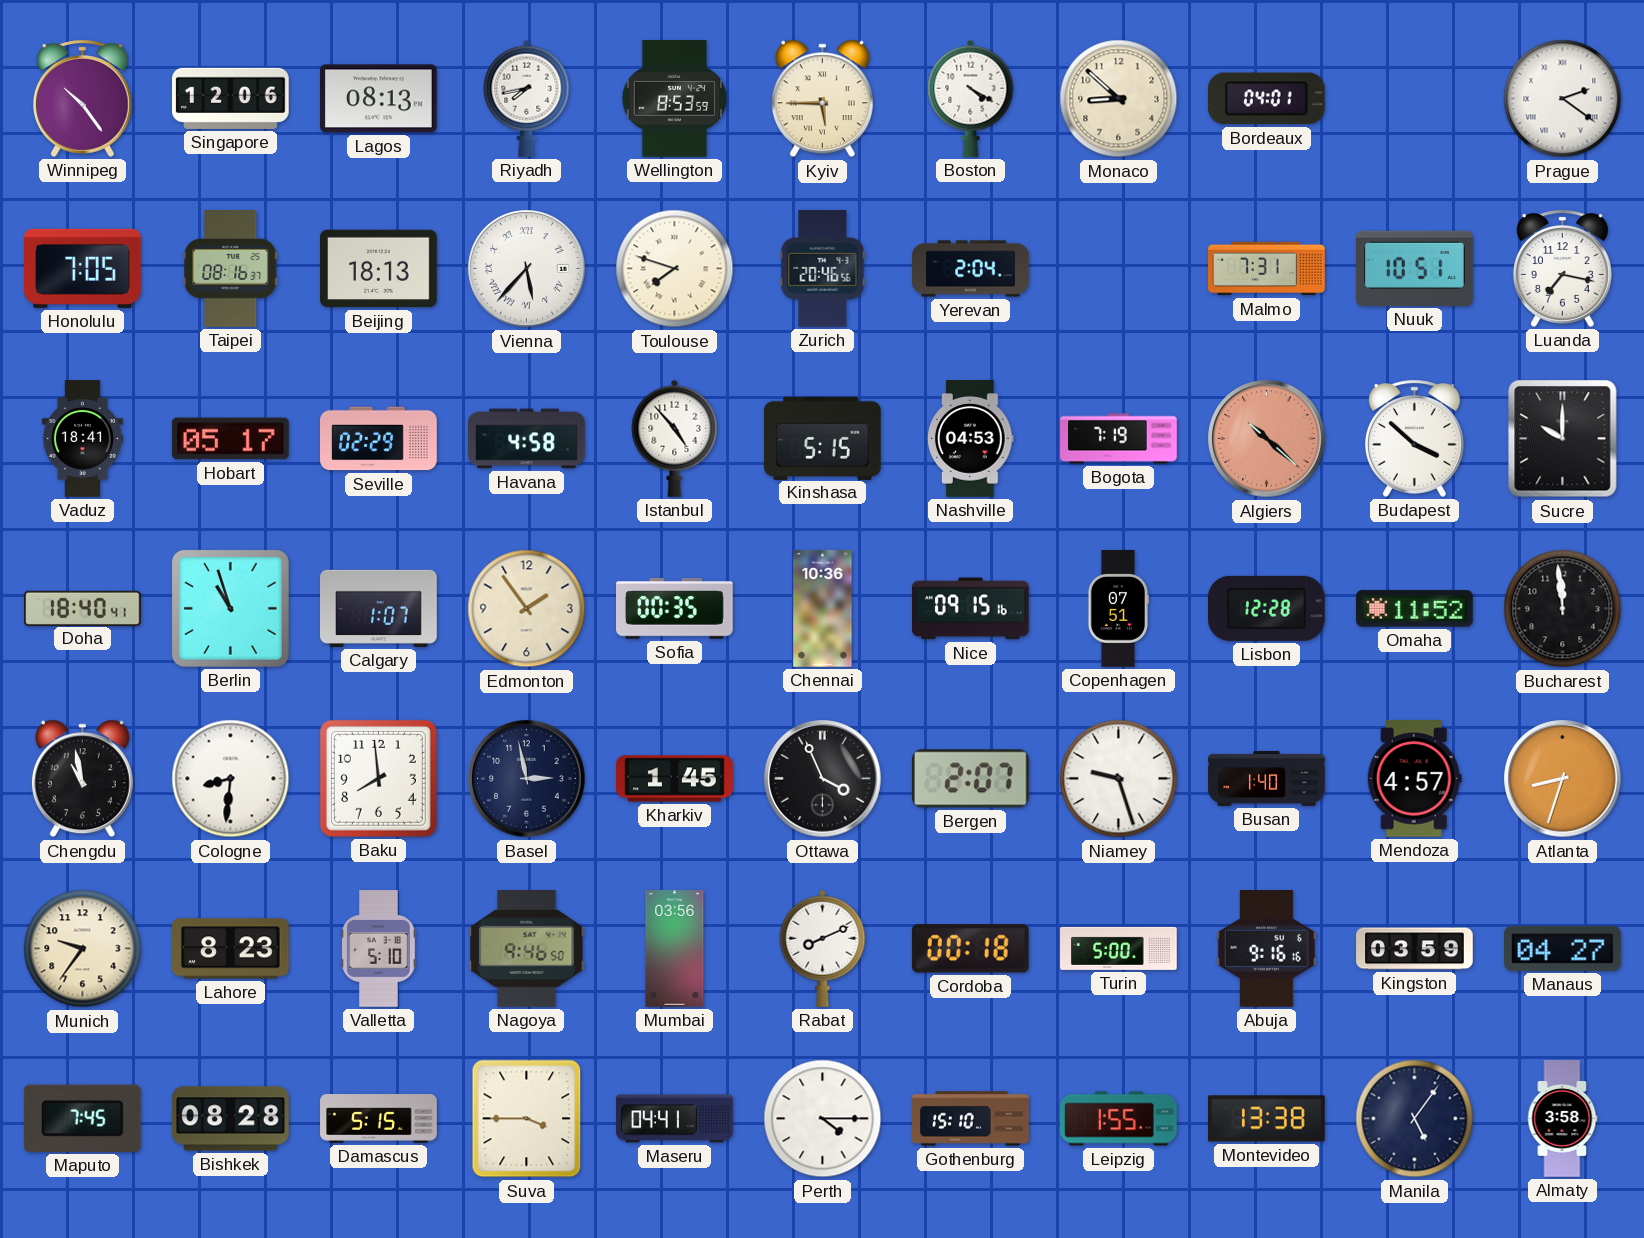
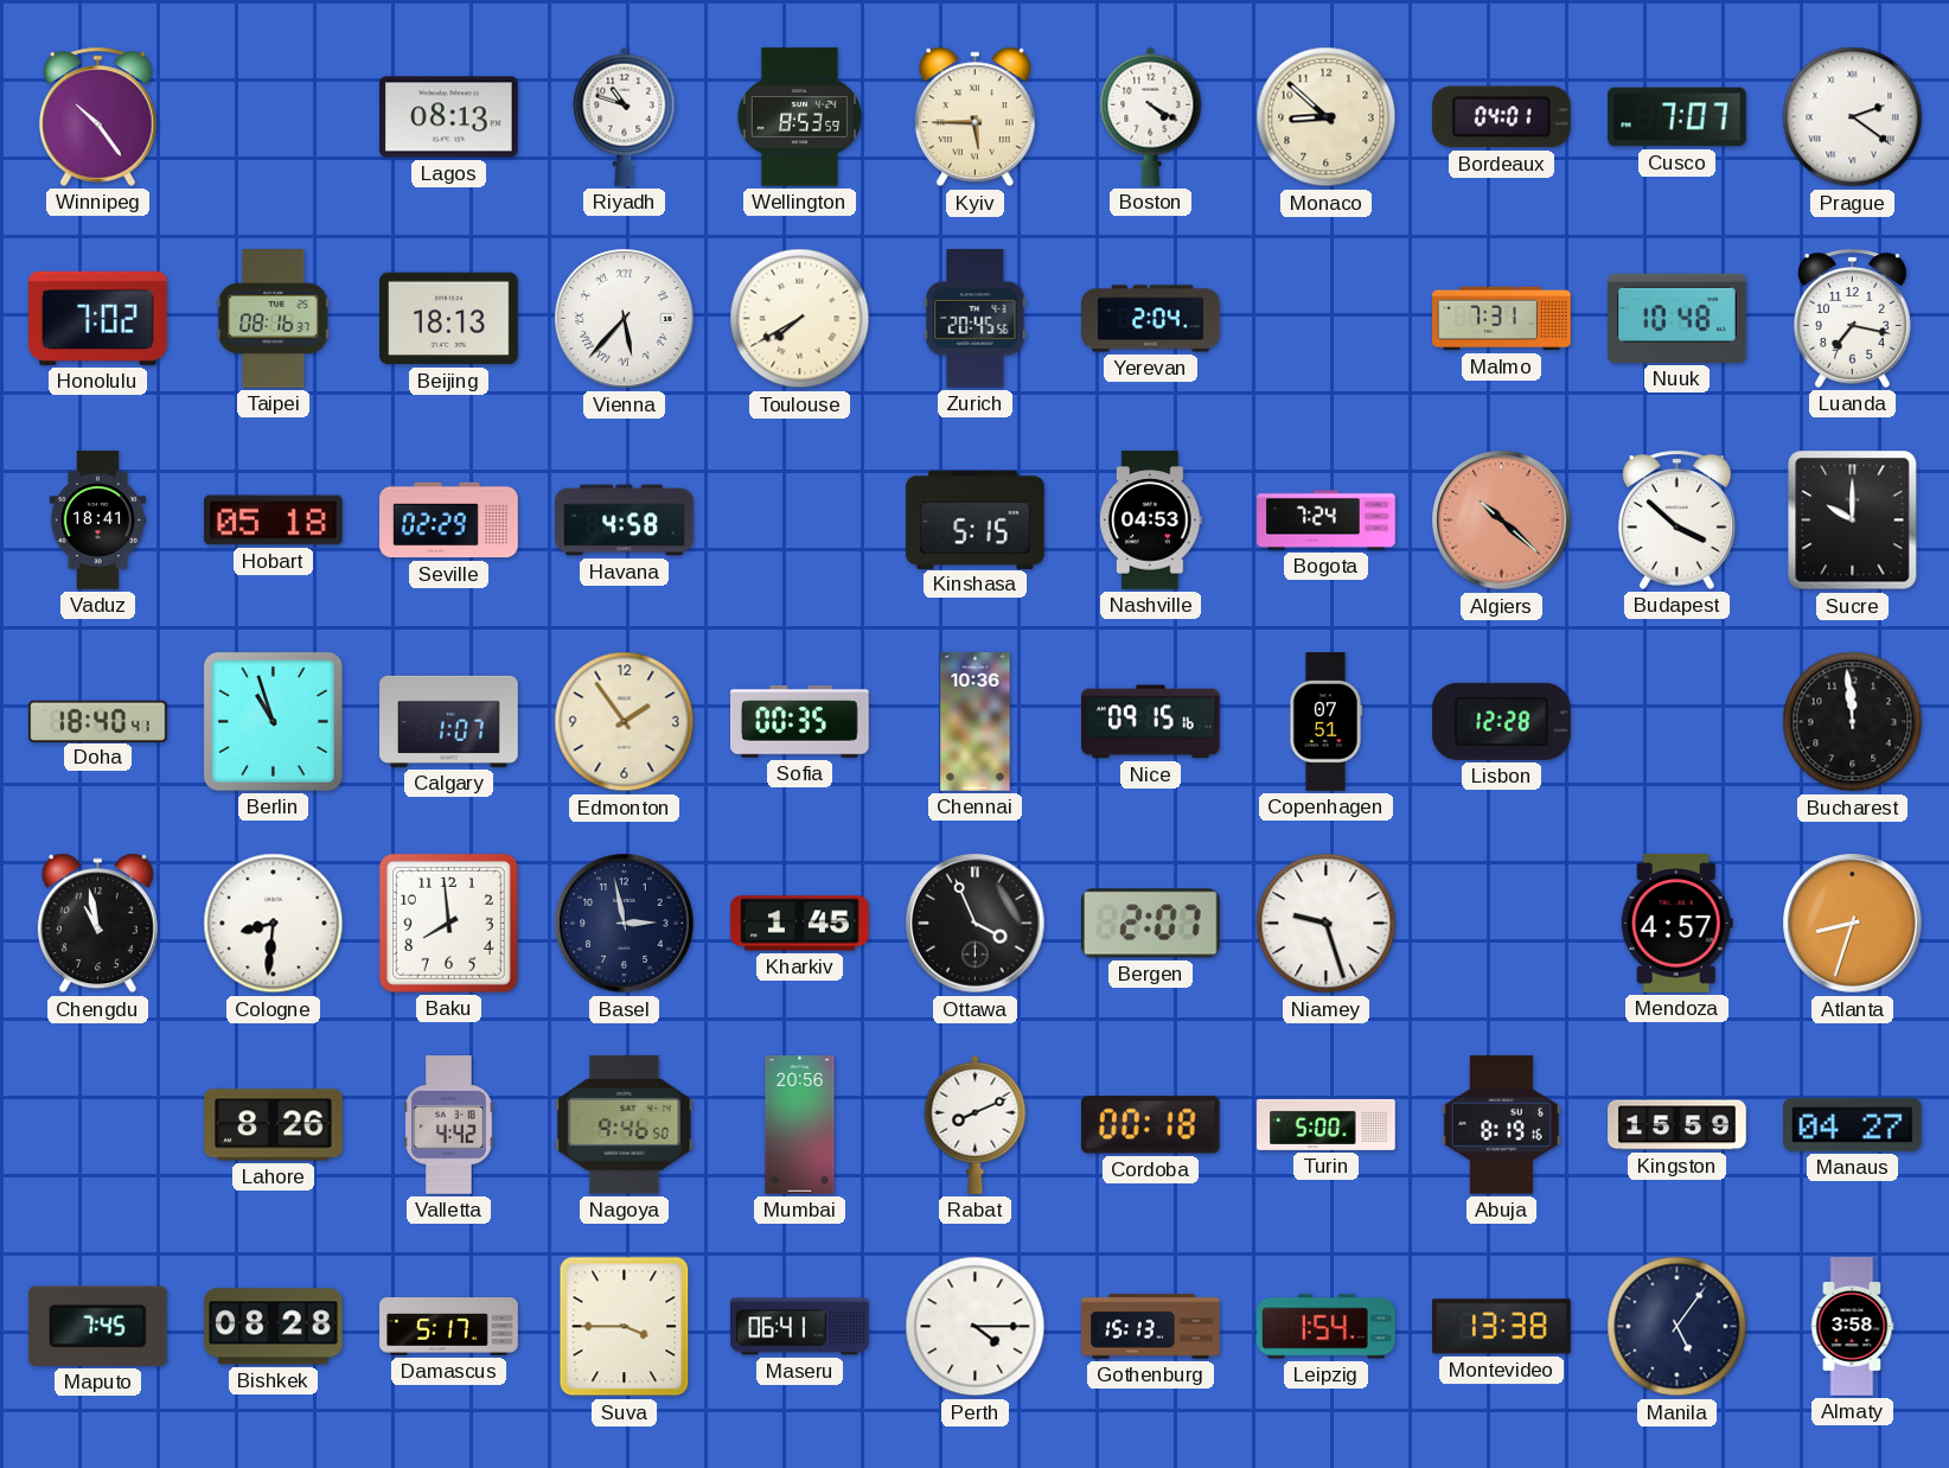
Singapore: 12:06 -> none (231, 98)
Riyadh: 7:43 -> 10:48 (625, 116)
Cusco: none -> 7:07 (1678, 117)
Honolulu: 7:05 -> 7:02 (98, 318)
Toulouse: 7:48 -> 7:40 (800, 319)
Zurich: 20:46 -> 20:45 (976, 319)
Nuuk: 10:51 -> 10:48 (1678, 318)
Hobart: 05:17 -> 05:18 (274, 521)
Istanbul: 4:53 -> none (675, 438)
Bogota: 7:19 -> 7:24 (1327, 521)
Omaha: 11:52 -> none (1415, 609)
Busan: 1:40 -> none (1267, 779)
Munich: 9:36 -> none (83, 949)
Lahore: 8:23 -> 8:26 (274, 1125)
Valletta: 5:10 -> 4:42 (449, 1125)
Mumbai: 03:56 -> 20:56 (800, 1125)
Abuja: 9:16 -> 8:19 (1501, 1125)
Kingston: 03:59 -> 15:59 (1678, 1125)
Damascus: 5:15 -> 5:17 (449, 1327)
Maseru: 04:41 -> 06:41 (800, 1327)
Gothenburg: 15:10 -> 15:13 (1151, 1327)
Leipzig: 1:55 -> 1:54 (1327, 1327)
